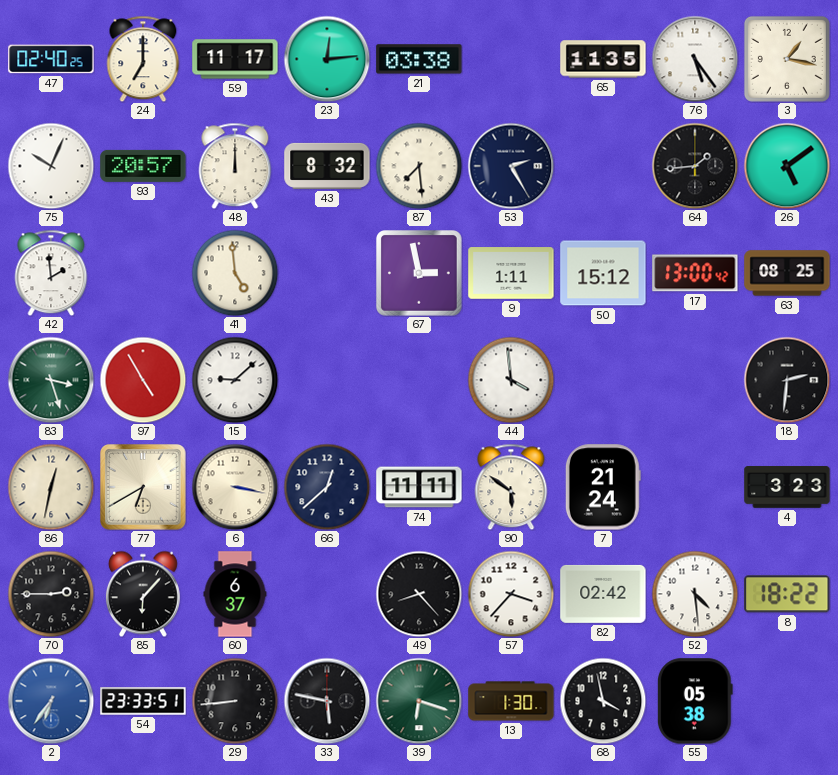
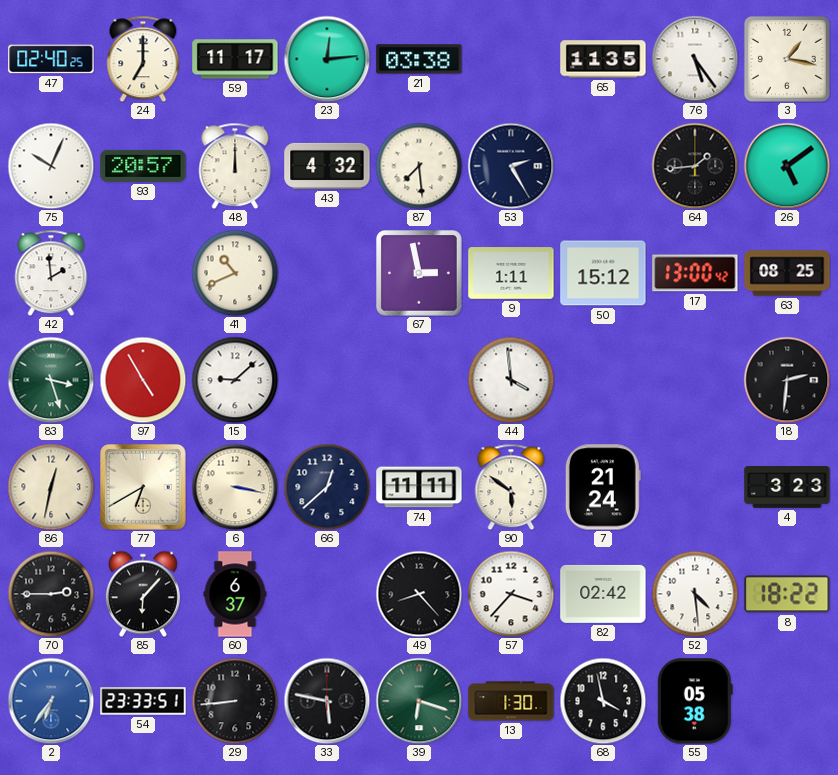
43: 8:32 -> 4:32 (327, 166)
41: 4:59 -> 10:41 (235, 273)
